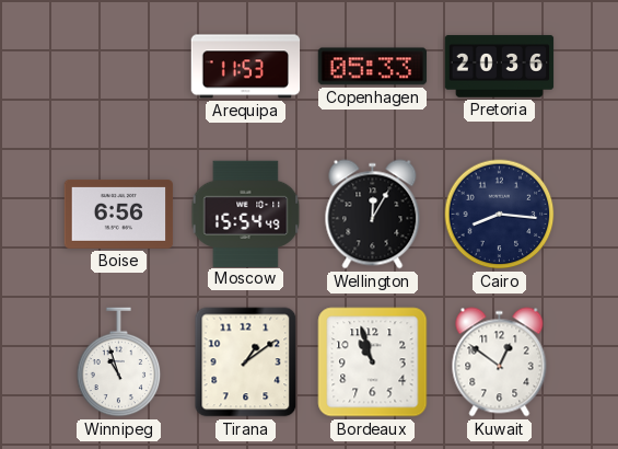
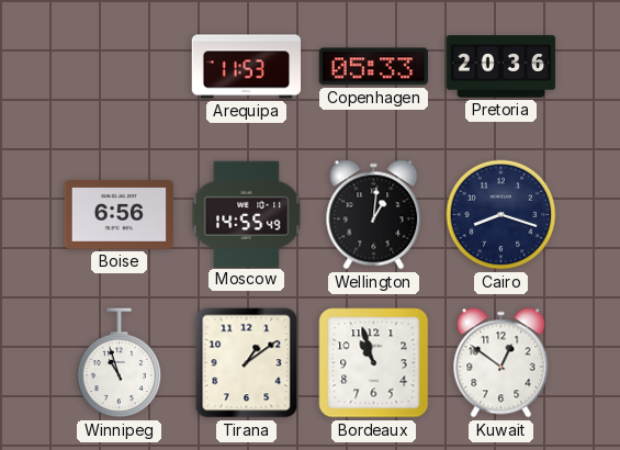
Moscow: 15:54 -> 14:55 (247, 214)
Wellington: 12:05 -> 1:01 (374, 215)
Cairo: 8:16 -> 8:18 (501, 215)
